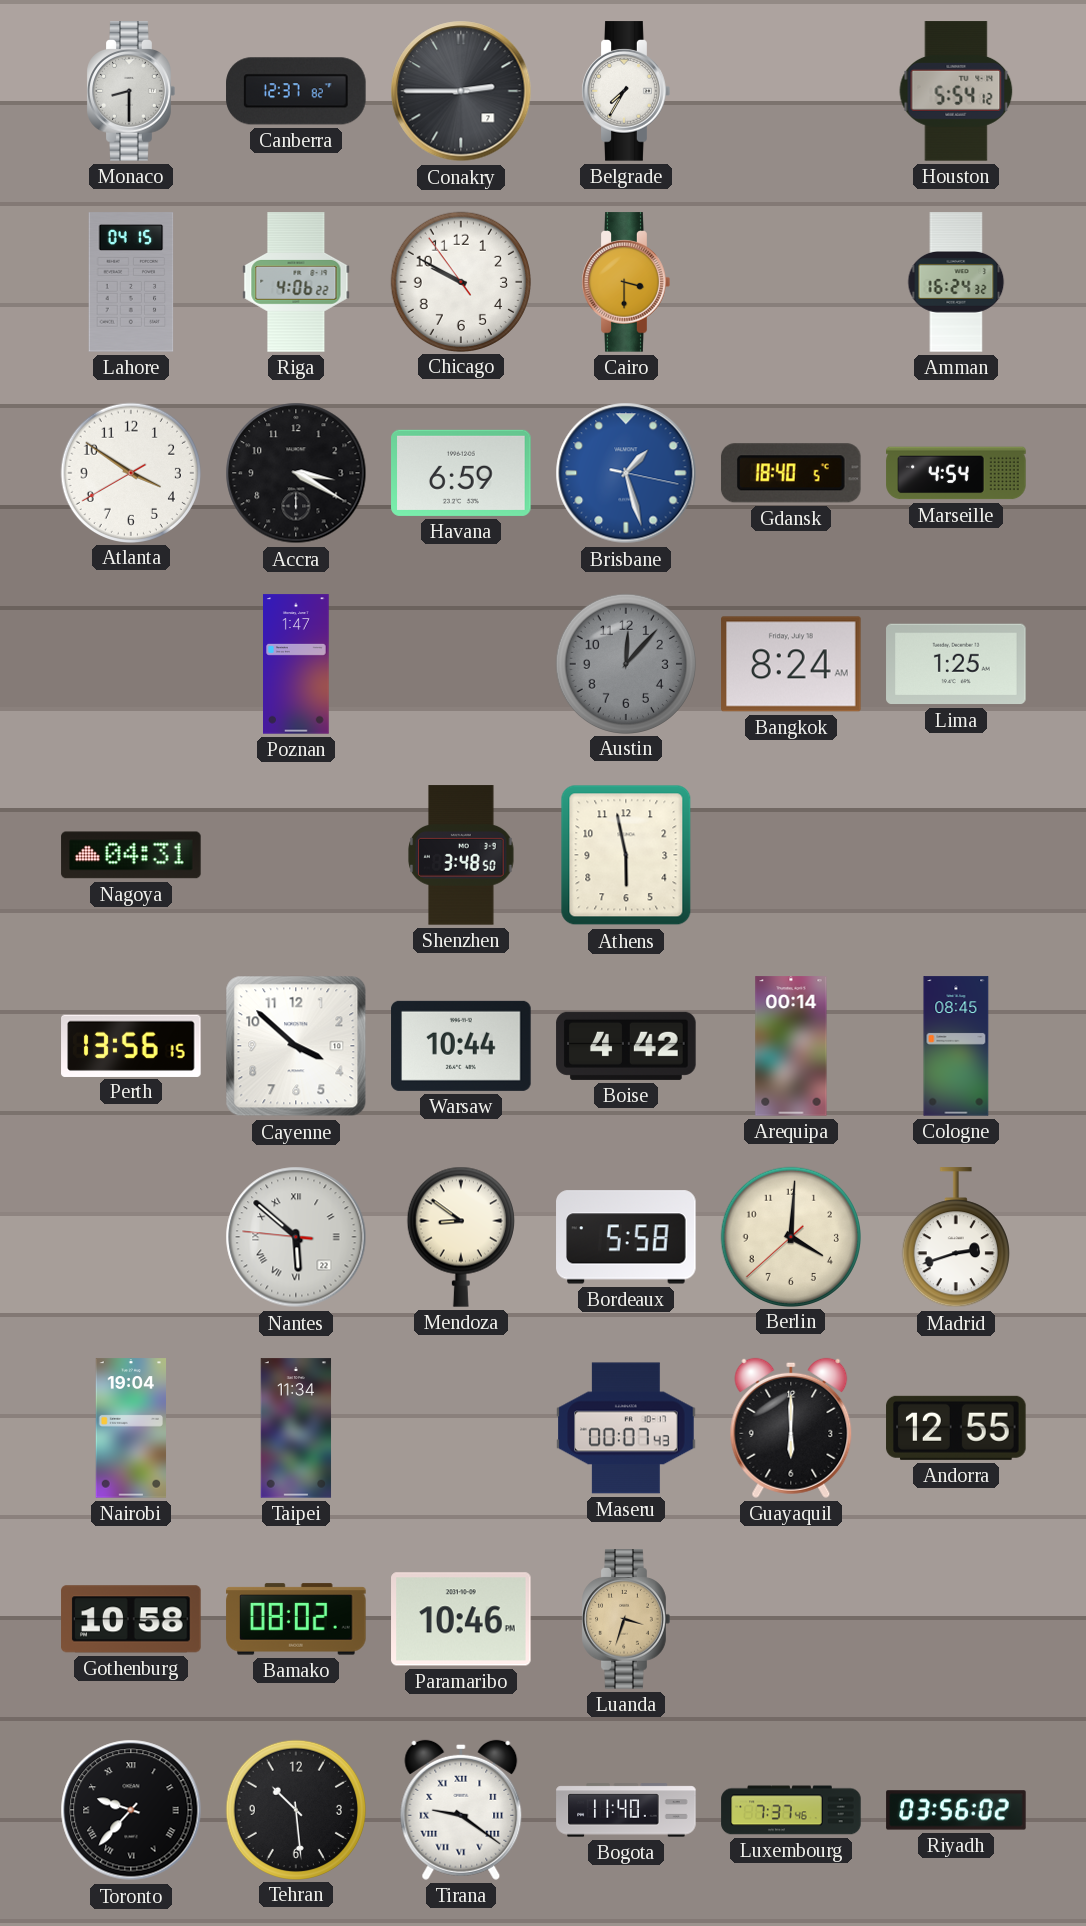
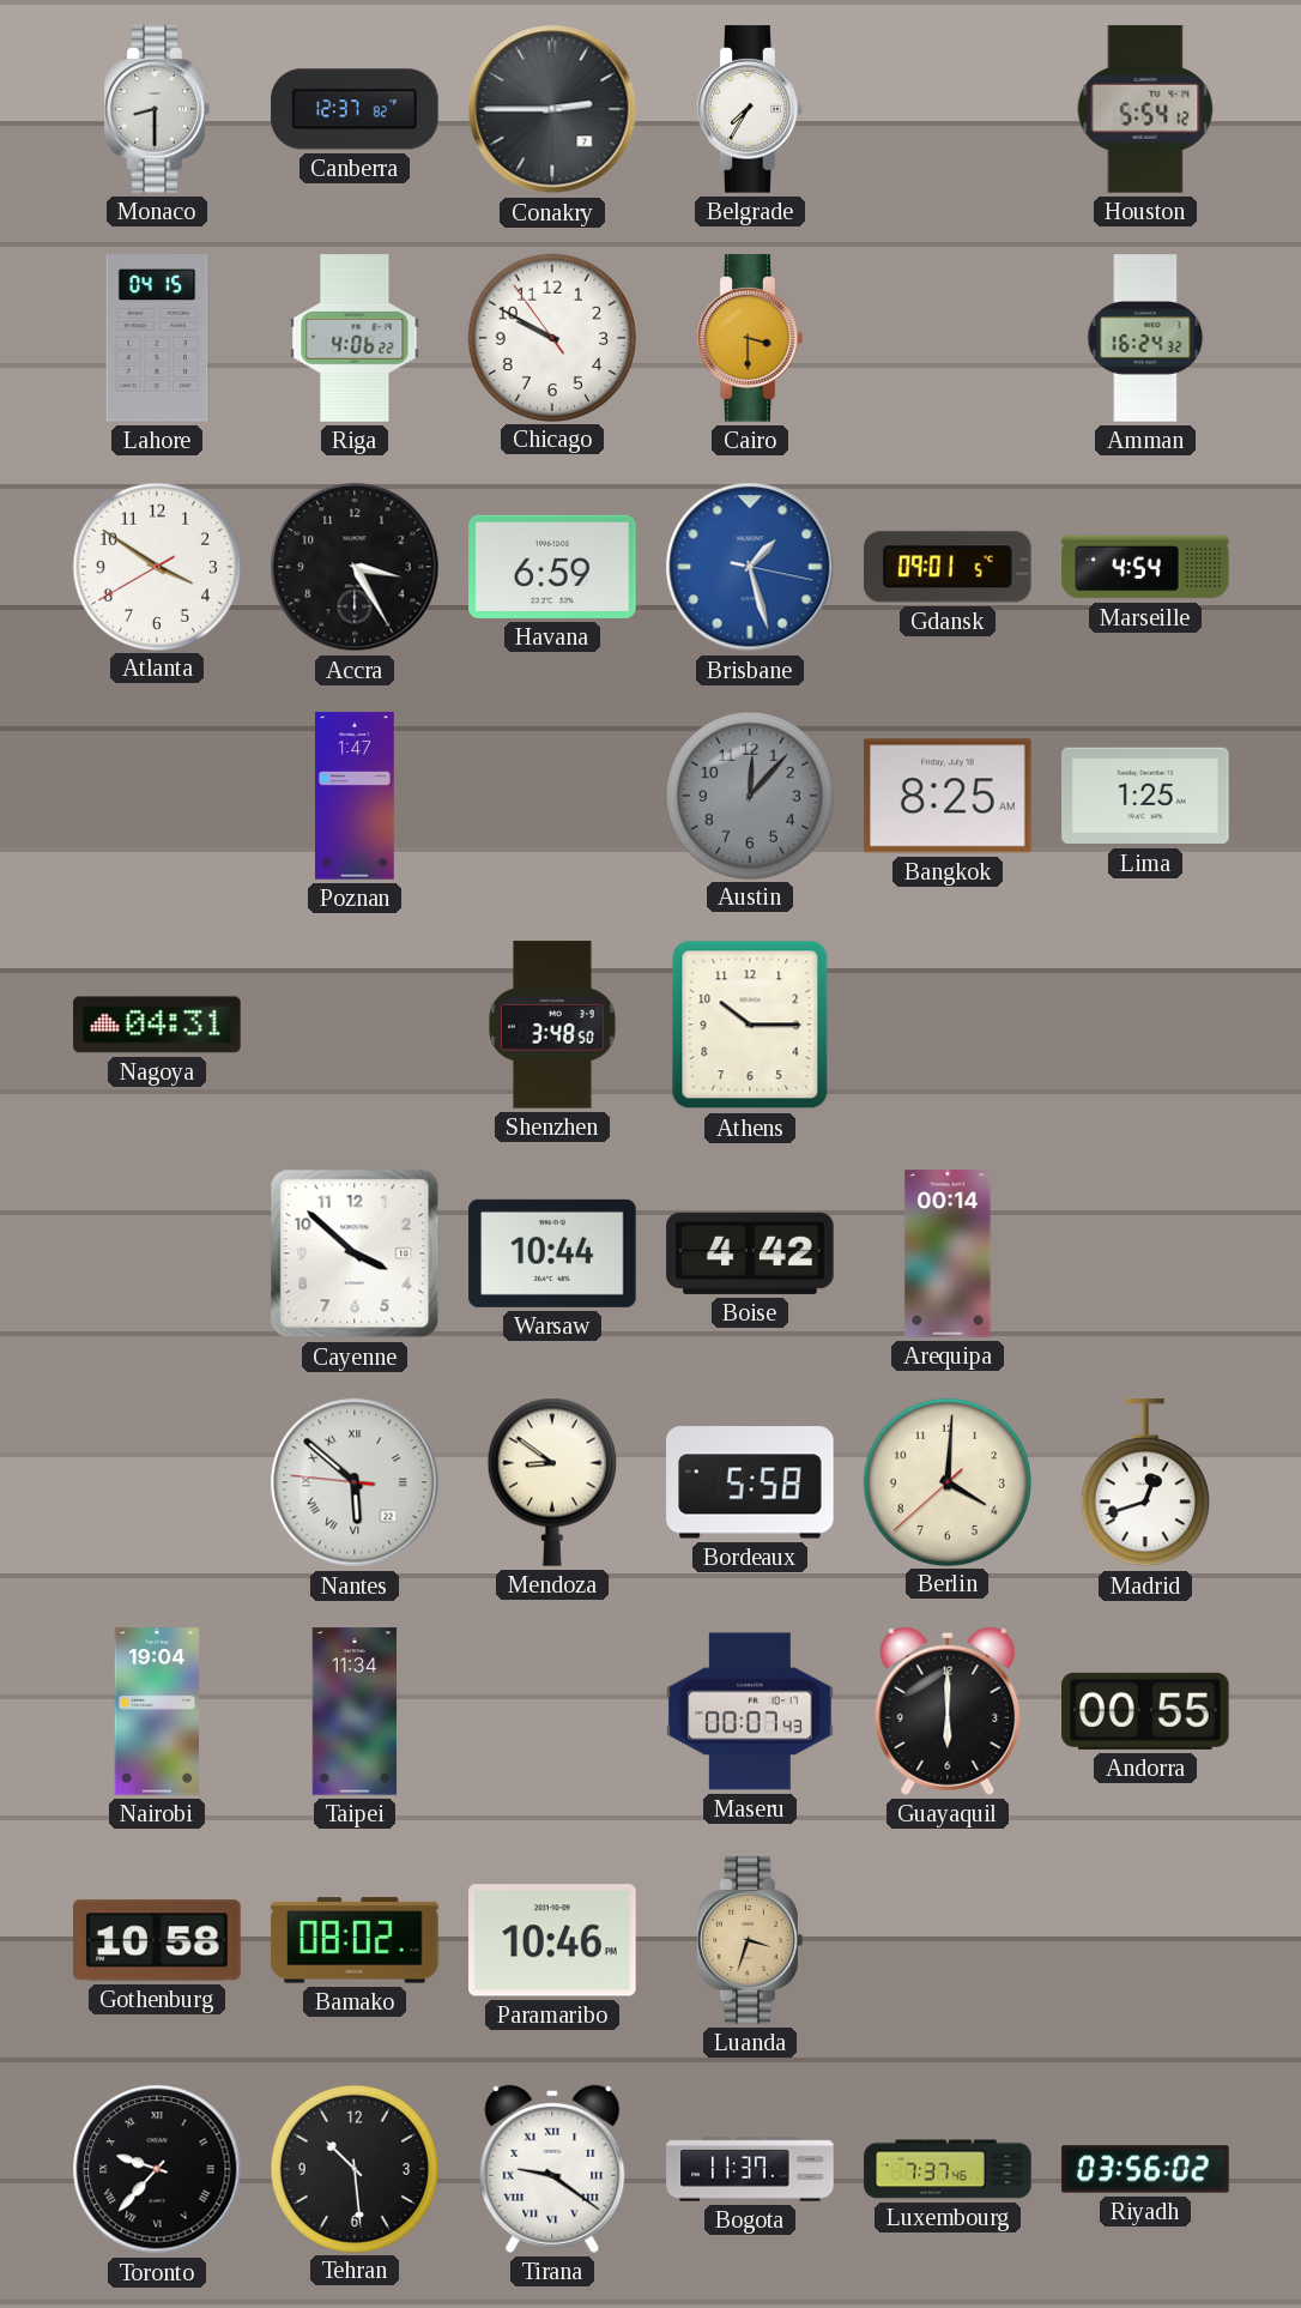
Accra: 3:20 -> 3:25 (355, 567)
Gdansk: 18:40 -> 09:01 (948, 567)
Bangkok: 8:24 -> 8:25 (948, 796)
Athens: 5:58 -> 10:15 (750, 1025)
Perth: 13:56 -> none (131, 1045)
Cologne: 08:45 -> none (956, 1046)
Madrid: 2:42 -> 12:42 (1145, 1484)
Andorra: 12:55 -> 00:55 (1145, 1711)
Bogota: 11:40 -> 11:37 (750, 2169)
